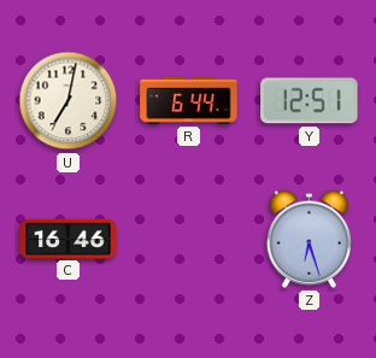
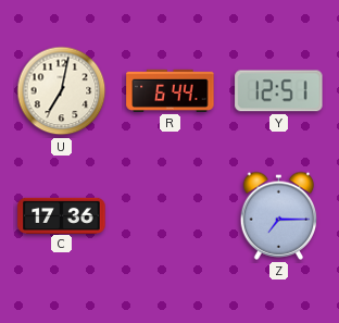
C: 16:46 -> 17:36 (62, 215)
Z: 6:27 -> 7:15 (279, 215)
